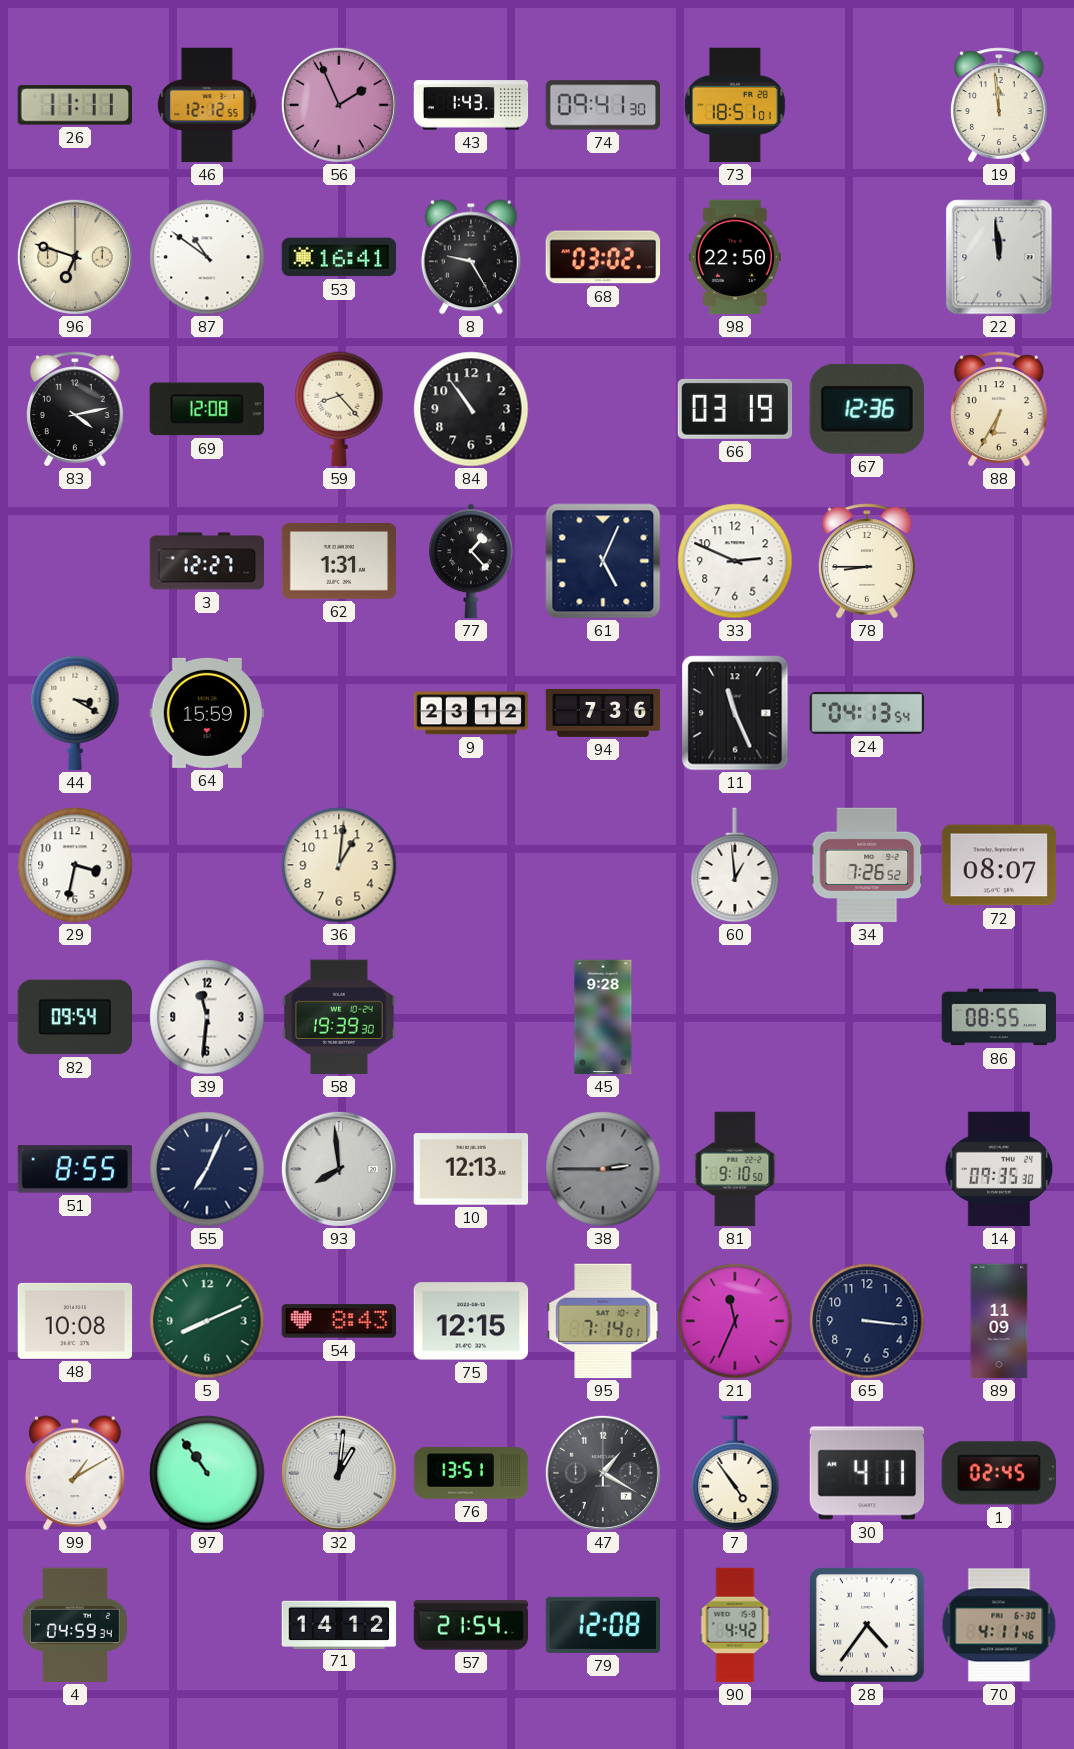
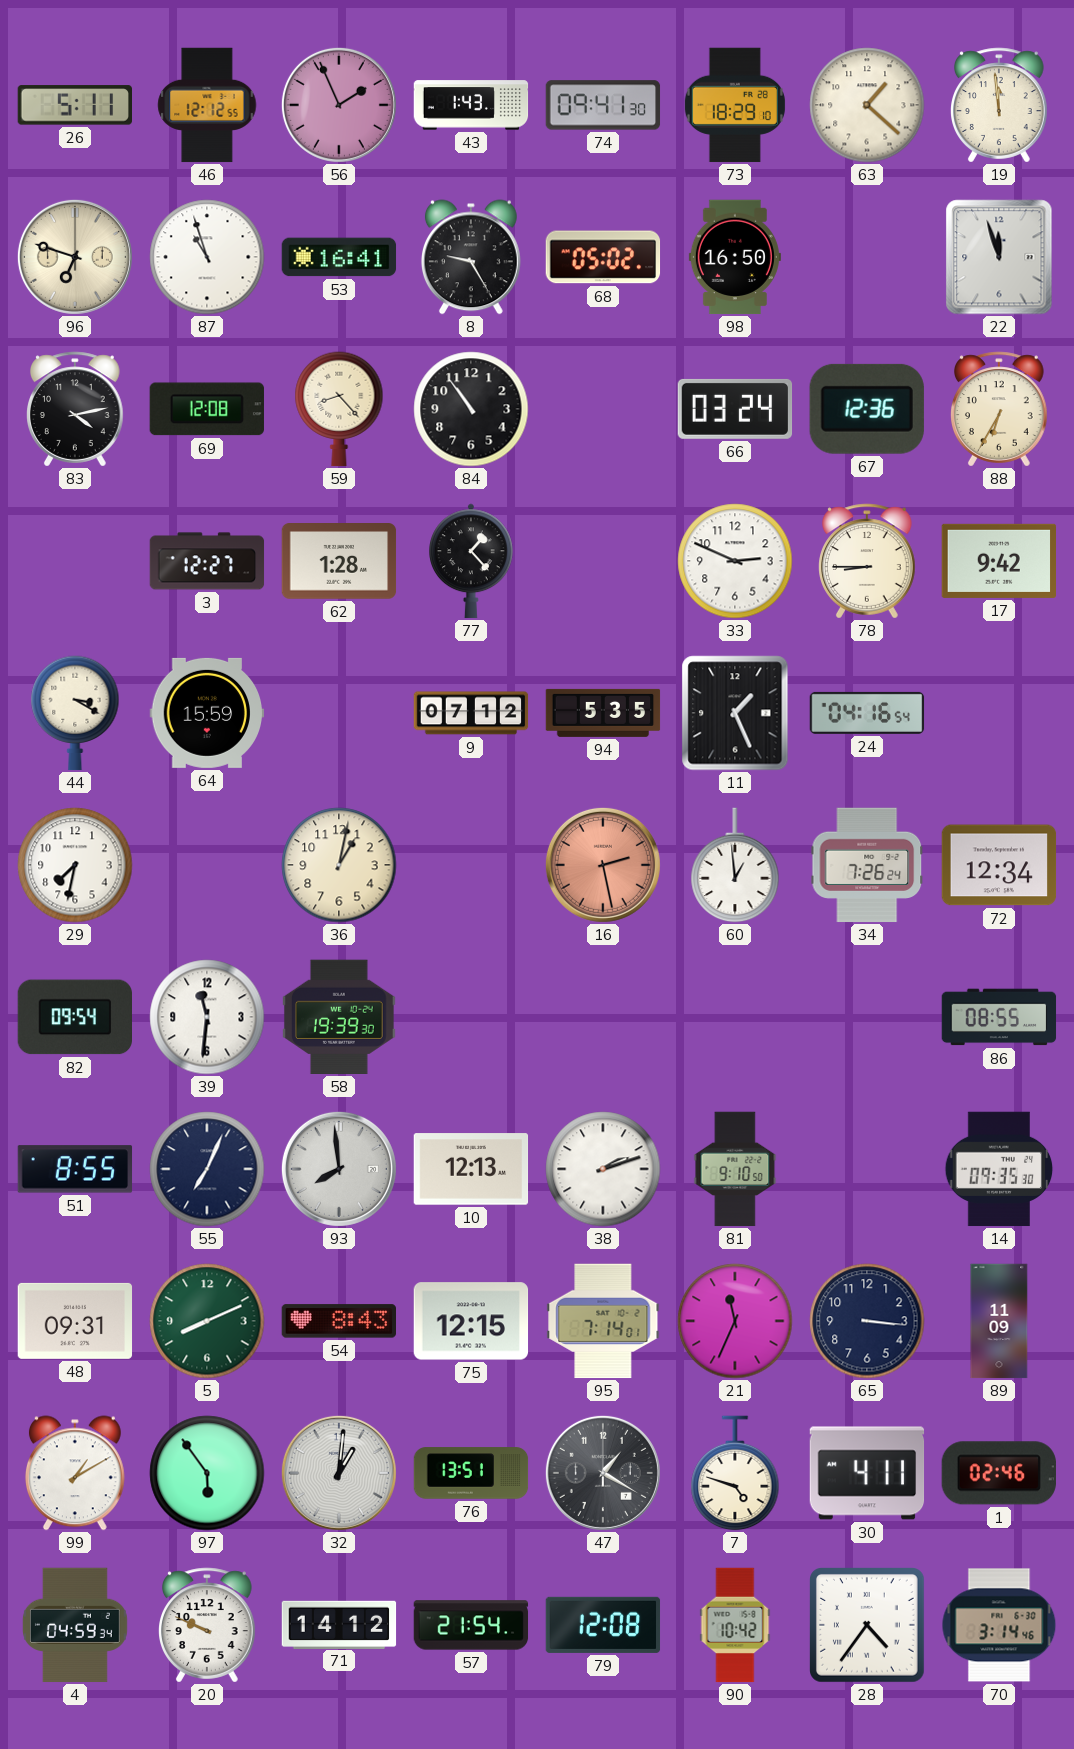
26: 11:11 -> 5:11 (74, 105)
73: 18:51 -> 18:29 (735, 105)
63: none -> 1:22 (867, 105)
87: 10:51 -> 10:57 (207, 257)
68: 03:02 -> 05:02 (603, 257)
98: 22:50 -> 16:50 (735, 257)
22: 11:59 -> 11:57 (999, 257)
66: 03:19 -> 03:24 (735, 409)
62: 1:31 -> 1:28 (339, 562)
61: 5:04 -> none (603, 561)
17: none -> 9:42 (999, 561)
9: 23:12 -> 07:12 (471, 713)
94: 7:36 -> 5:35 (603, 713)
11: 11:26 -> 1:26 (735, 713)
24: 04:13 -> 04:16 (867, 713)
29: 3:32 -> 7:32 (75, 865)
36: 1:01 -> 1:02 (339, 865)
16: none -> 2:28 (603, 865)
34: 7:26:52 -> 7:26:24 (867, 865)
72: 08:07 -> 12:34 (999, 865)
45: 9:28 -> none (603, 1017)
38: 2:45 -> 2:12 (603, 1169)
38 dial: grey -> white (603, 1169)
48: 10:08 -> 09:31 (75, 1321)
97: 10:54 -> 5:54 (207, 1473)
7: 4:54 -> 4:48 (735, 1473)
1: 02:45 -> 02:46 (999, 1473)
20: none -> 9:49 (208, 1625)
90: 4:42 -> 10:42 (735, 1625)
70: 4:11 -> 3:14 (999, 1625)
